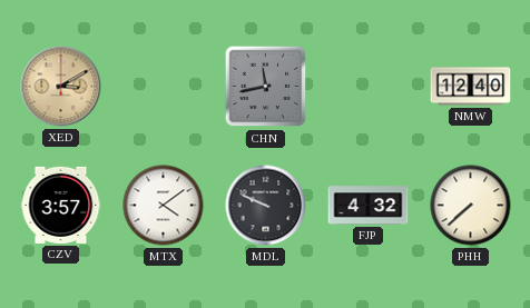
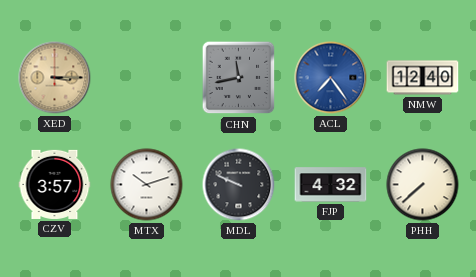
XED: 3:10 -> 3:15 (55, 78)
ACL: none -> 7:24 (331, 78)
MTX: 4:09 -> 10:12 (147, 185)
